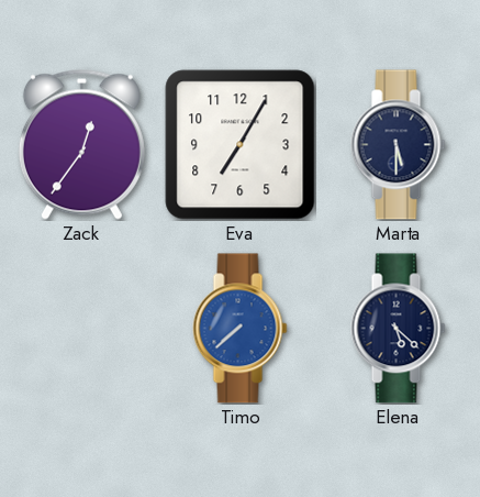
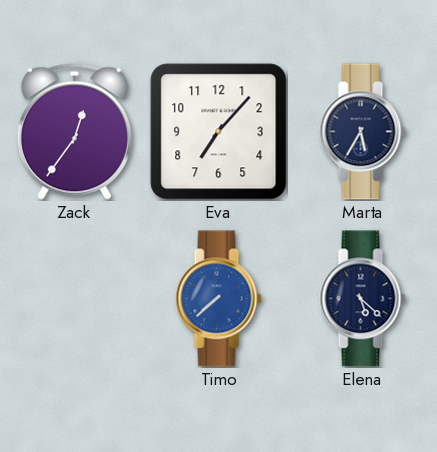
Eva: 7:05 -> 7:07 (219, 132)
Marta: 5:30 -> 5:35 (363, 132)
